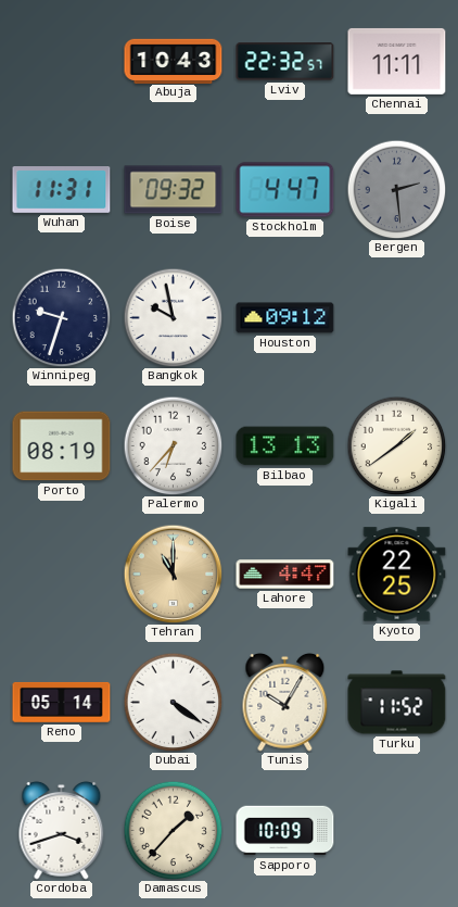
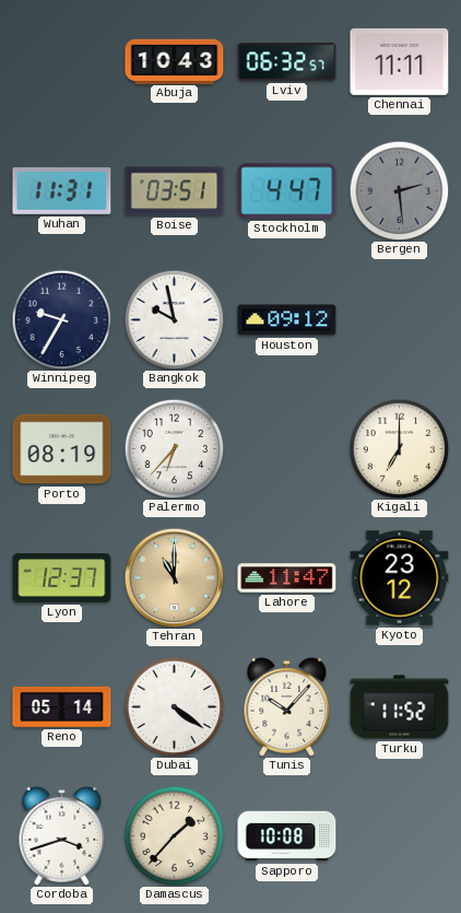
Lviv: 22:32 -> 06:32 (287, 62)
Boise: 09:32 -> 03:51 (175, 191)
Winnipeg: 9:33 -> 9:35 (61, 319)
Bilbao: 13:13 -> none (285, 446)
Kigali: 1:39 -> 7:00 (399, 448)
Lyon: none -> 12:37 (62, 578)
Lahore: 4:47 -> 11:47 (287, 578)
Kyoto: 22:25 -> 23:12 (400, 578)
Tunis: 10:05 -> 10:07 (287, 706)
Sapporo: 10:09 -> 10:08 (287, 836)
